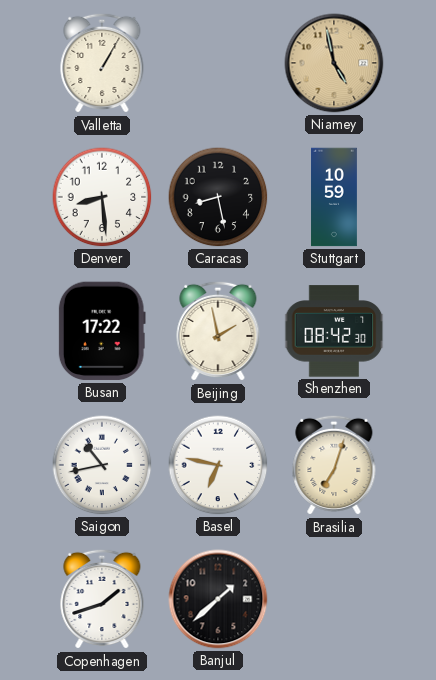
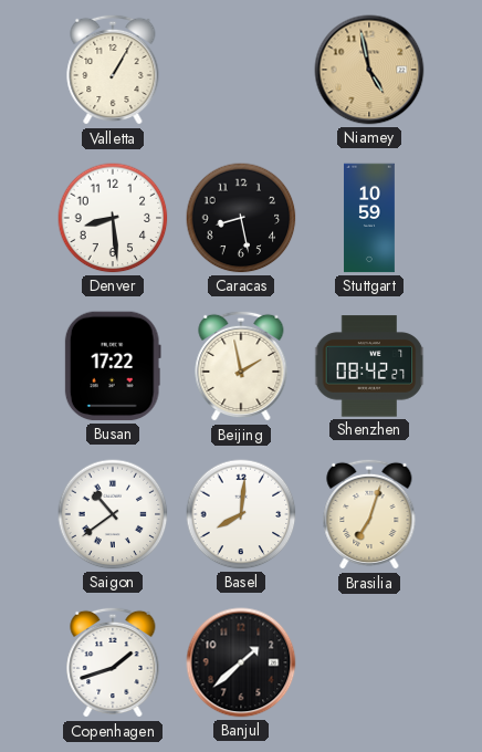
Shenzhen: 08:42:30 -> 08:42:27 (369, 366)
Saigon: 10:43 -> 10:39 (113, 514)
Basel: 6:47 -> 8:01 (241, 514)
